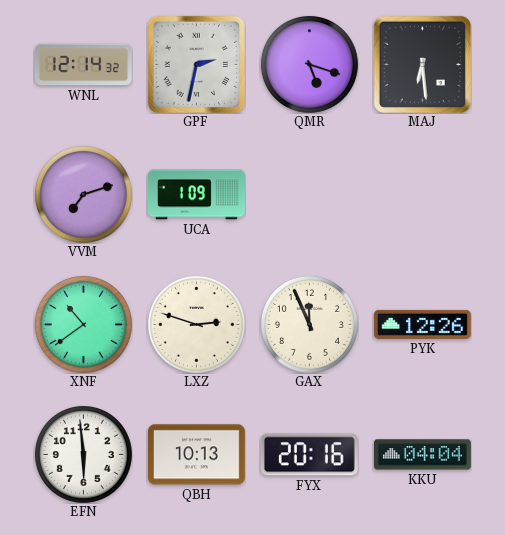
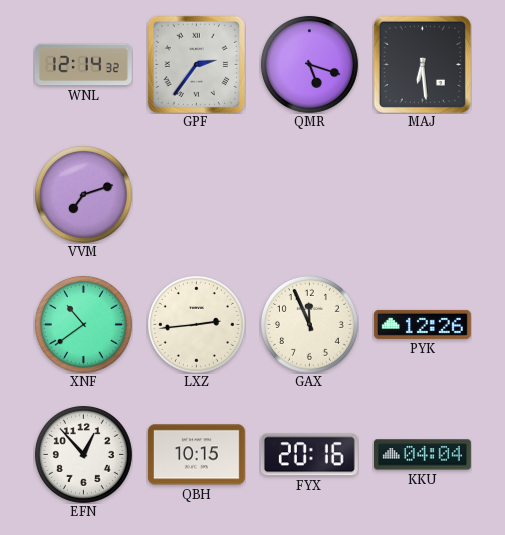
GPF: 2:32 -> 2:36 (196, 64)
UCA: 1:09 -> none (197, 195)
LXZ: 2:48 -> 2:44 (196, 324)
EFN: 5:59 -> 12:53 (83, 454)
QBH: 10:13 -> 10:15 (196, 455)
